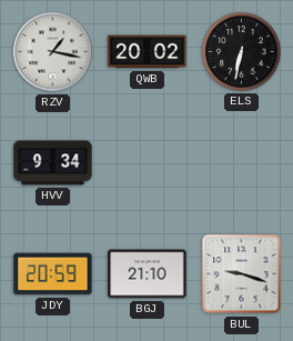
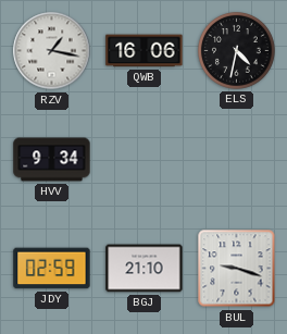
QWB: 20:02 -> 16:06 (145, 51)
ELS: 6:32 -> 4:32 (237, 51)
JDY: 20:59 -> 02:59 (52, 269)
